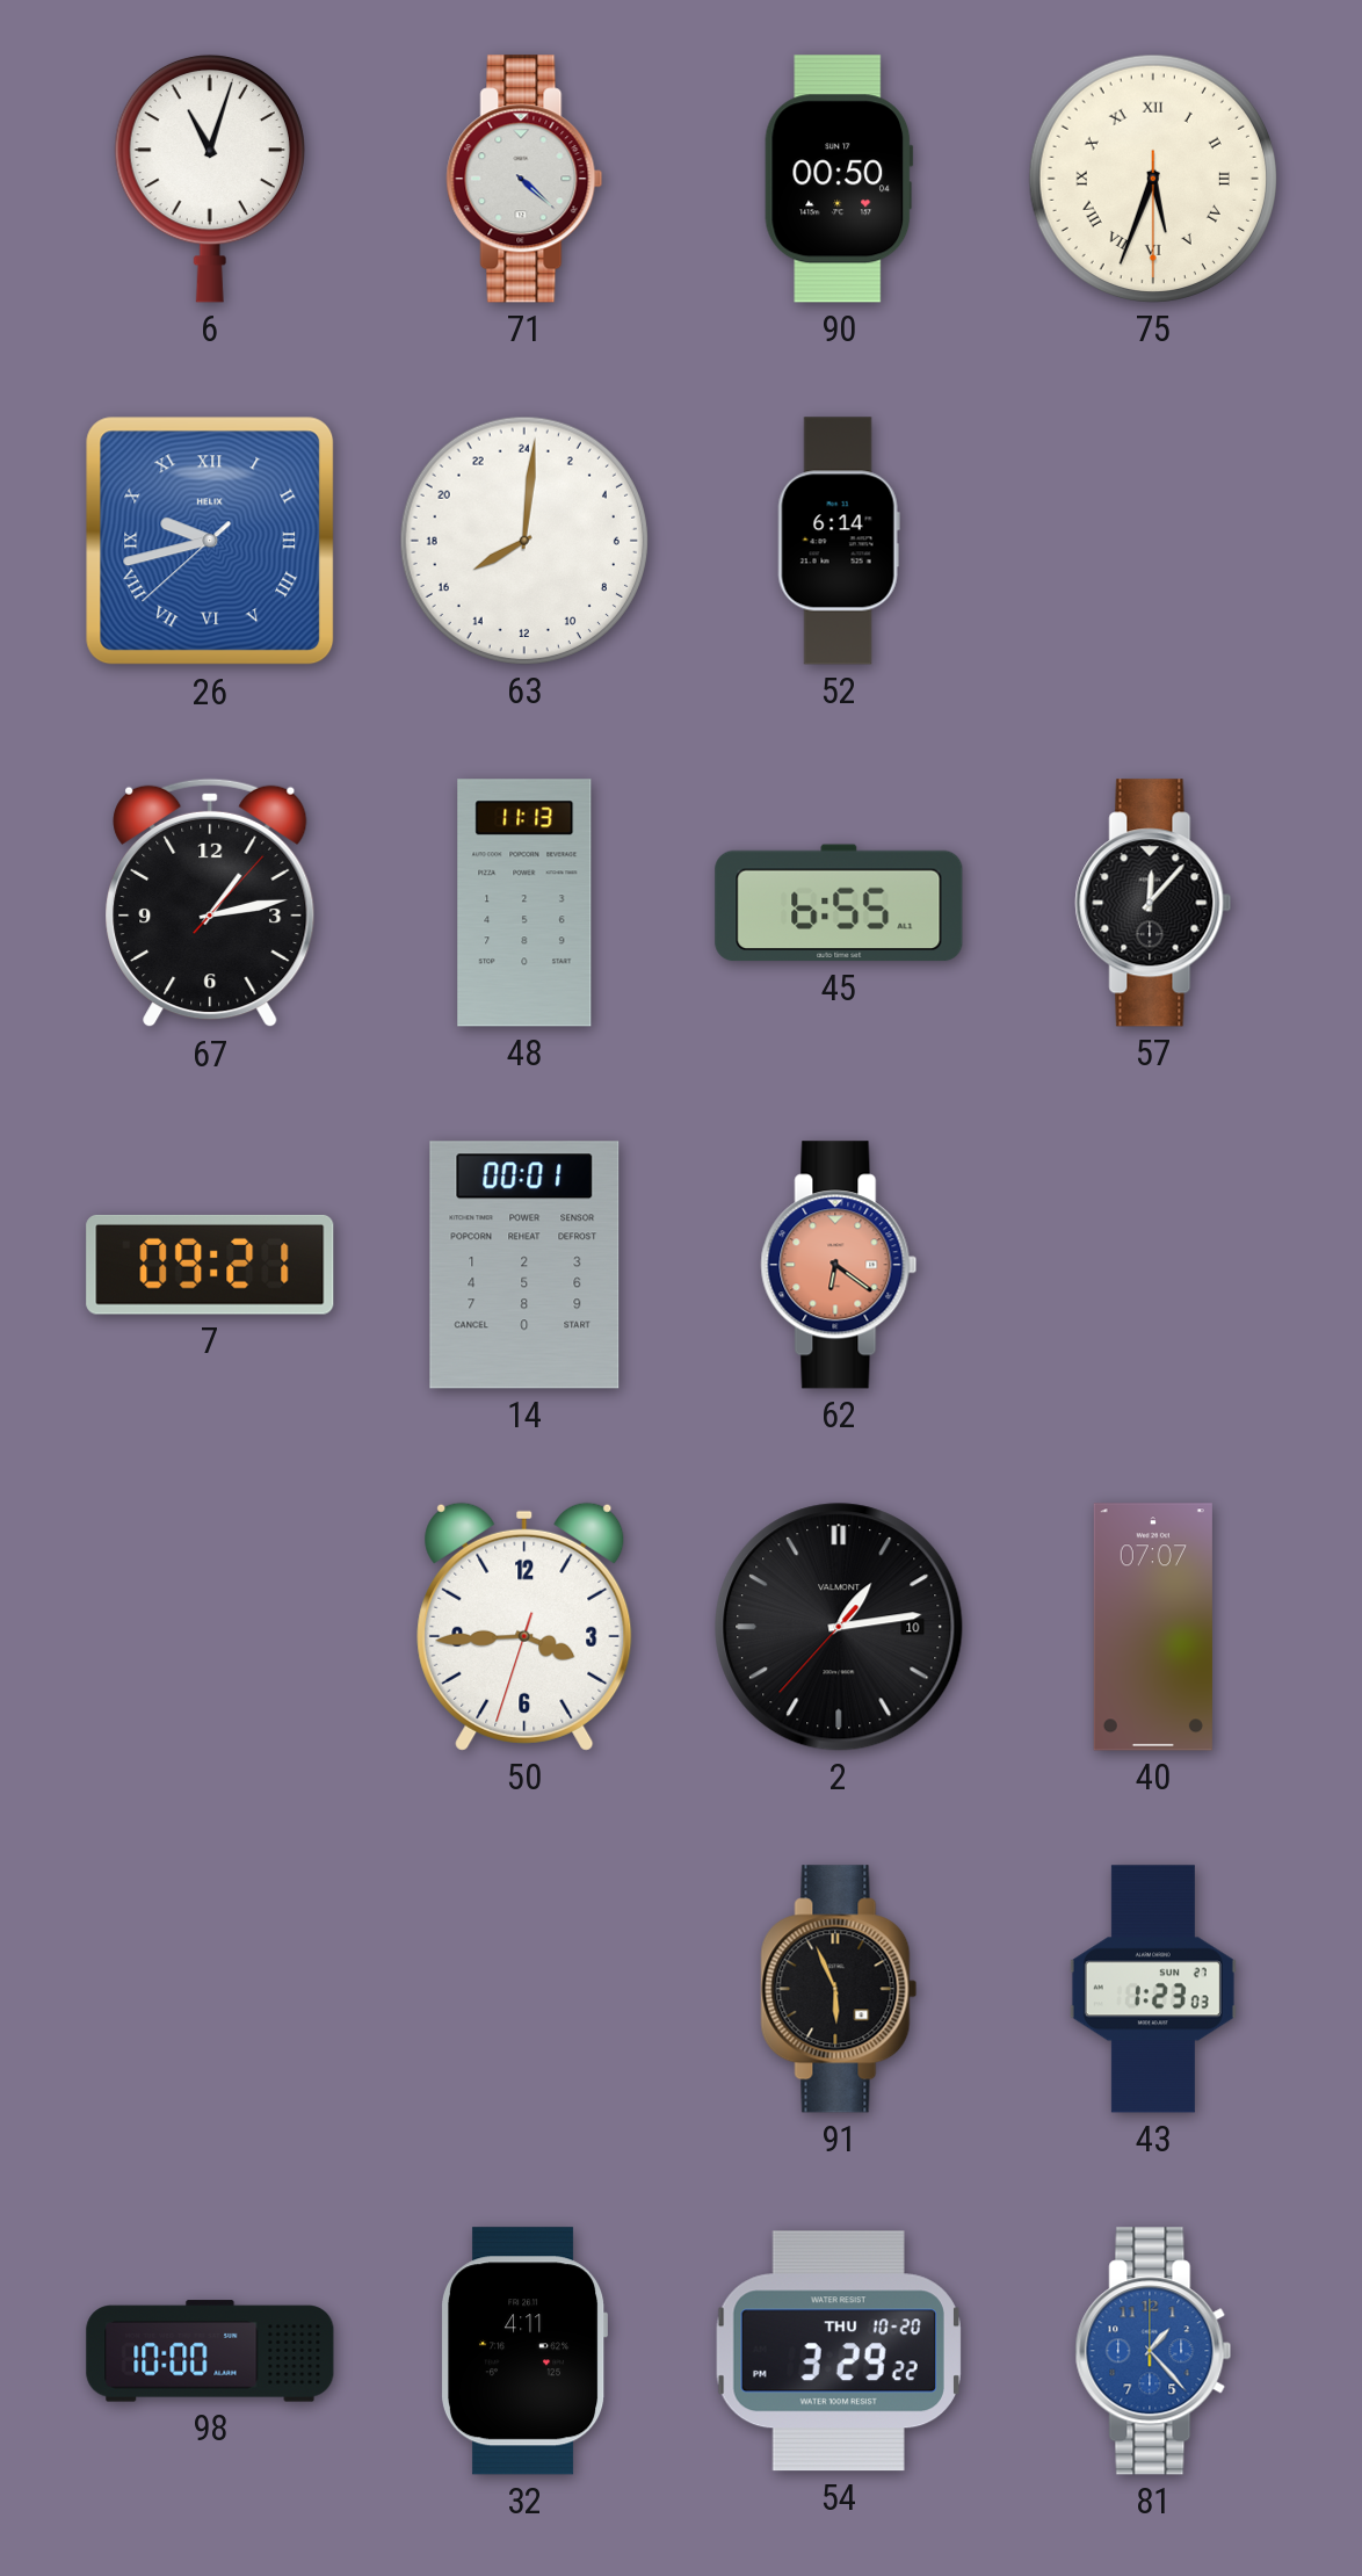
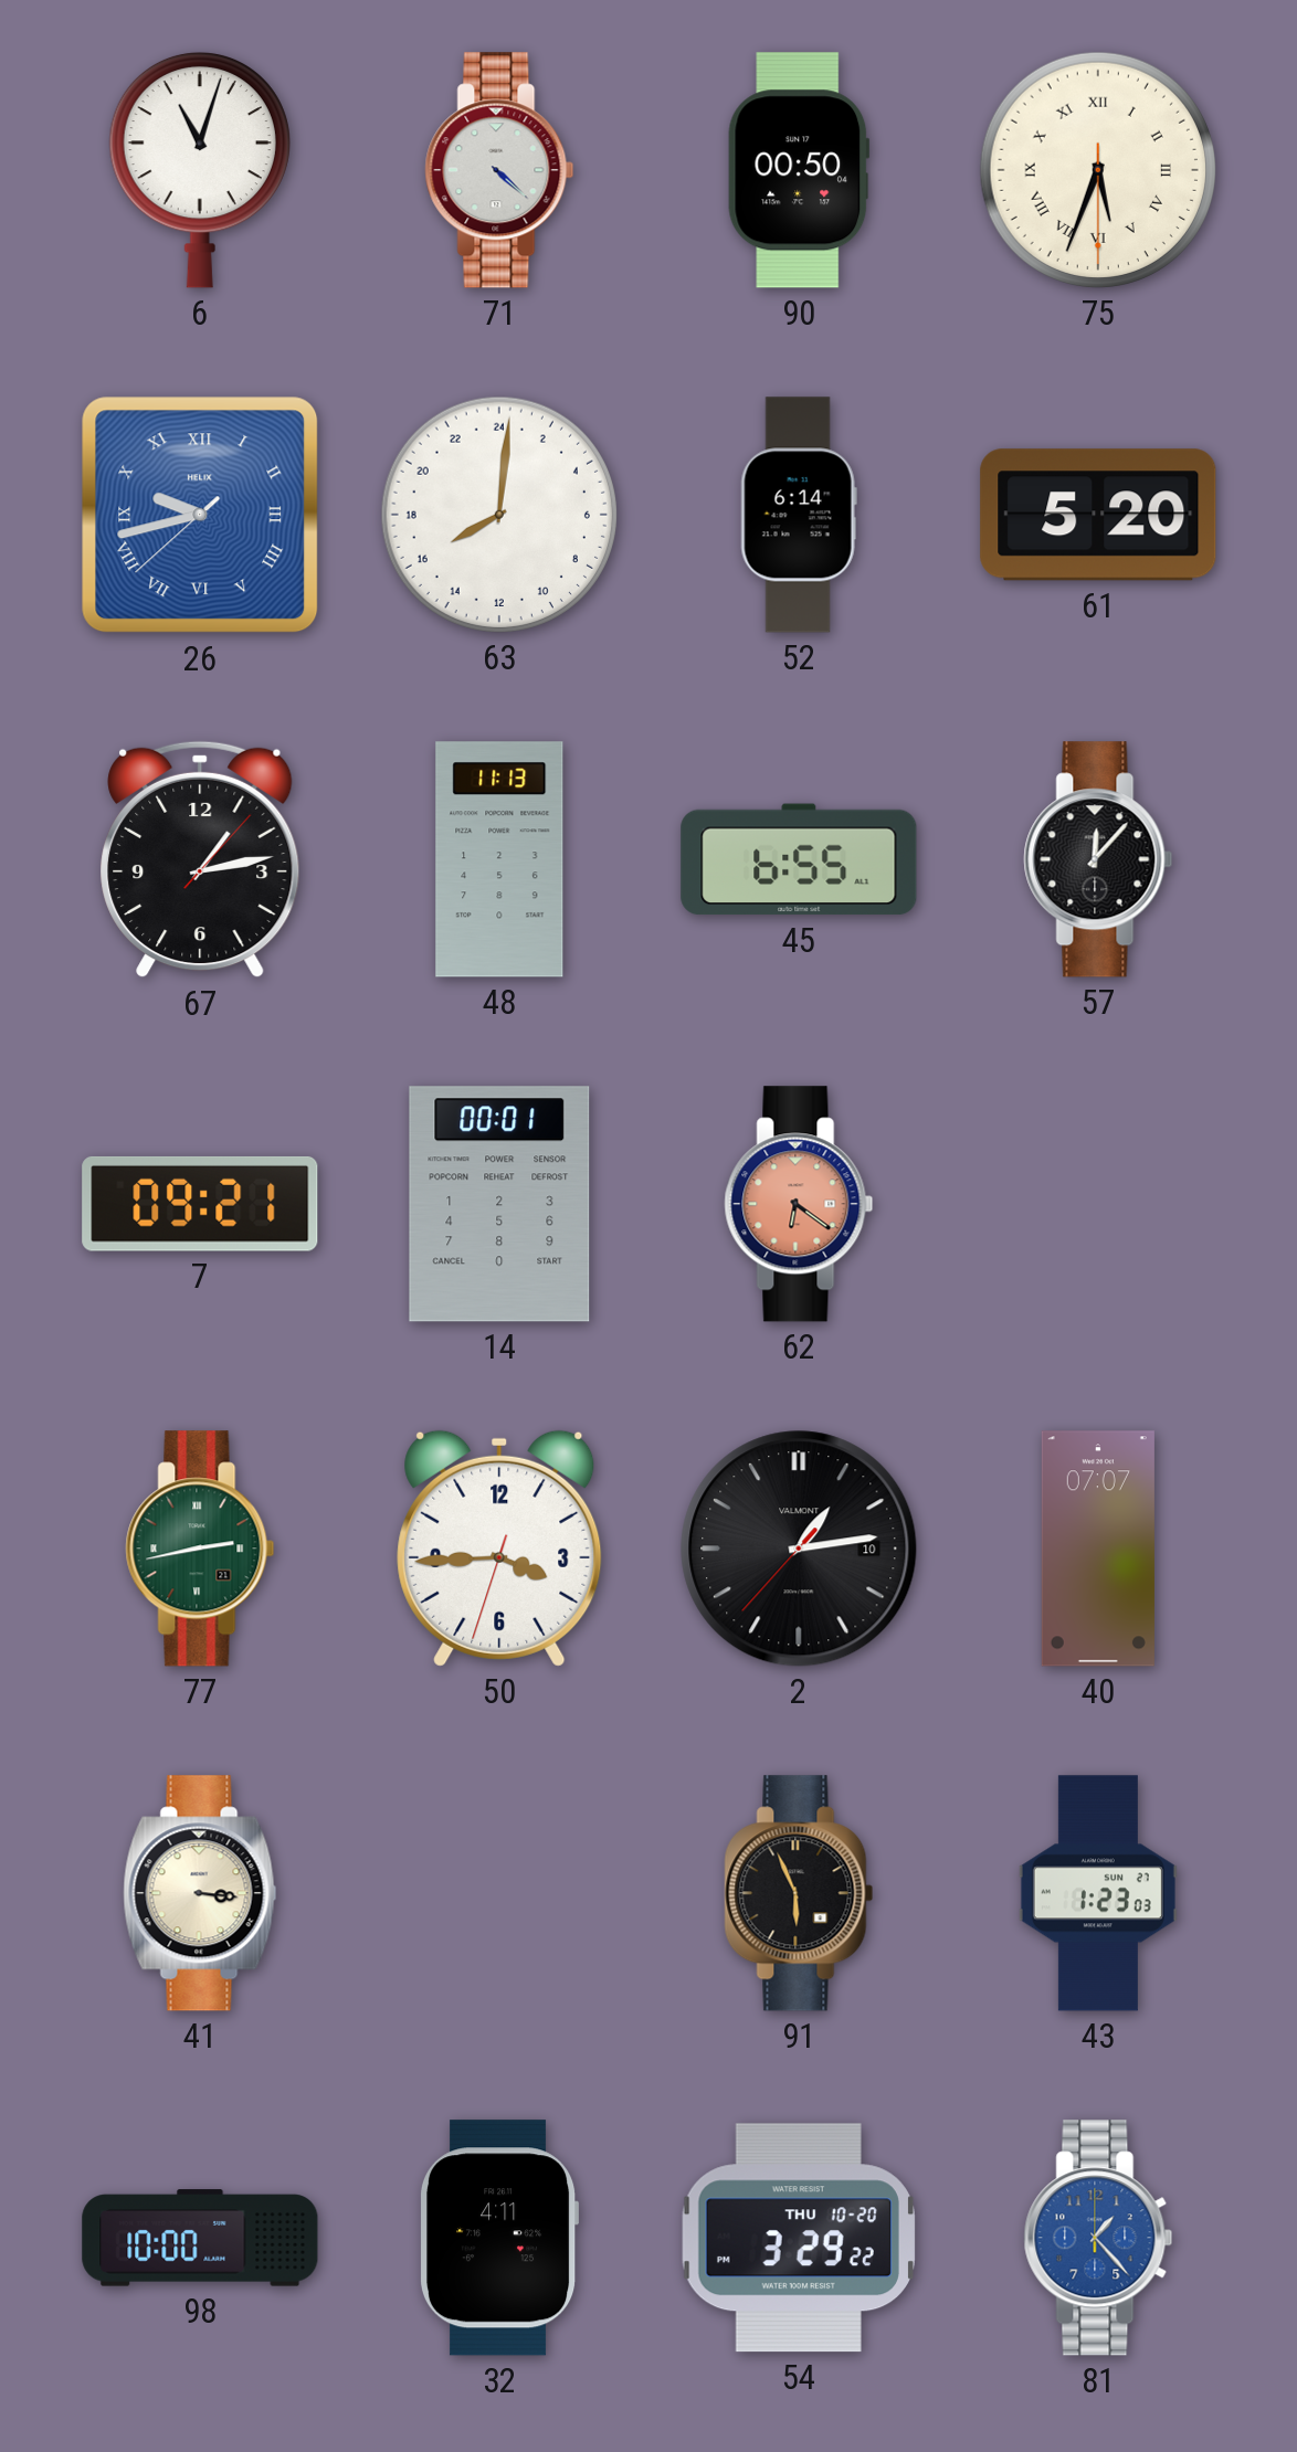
61: none -> 5:20 (1098, 515)
77: none -> 2:43 (200, 1549)
41: none -> 3:16 (200, 1893)
